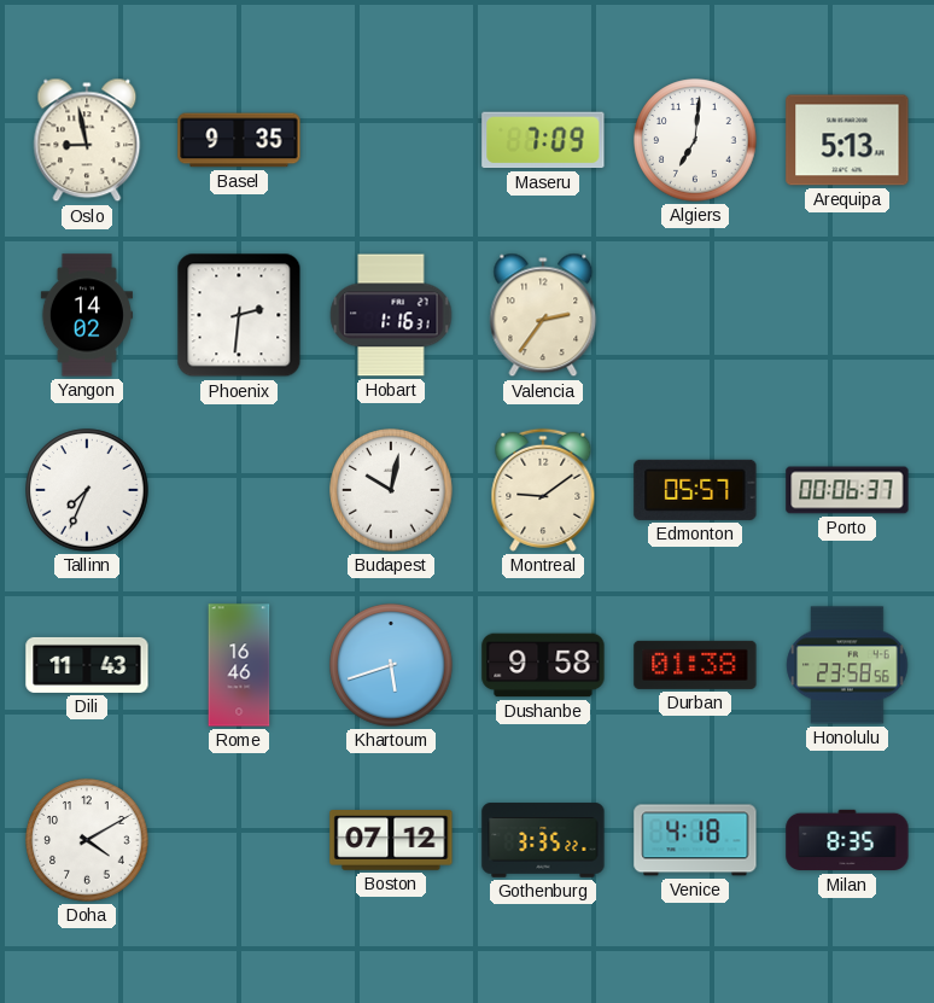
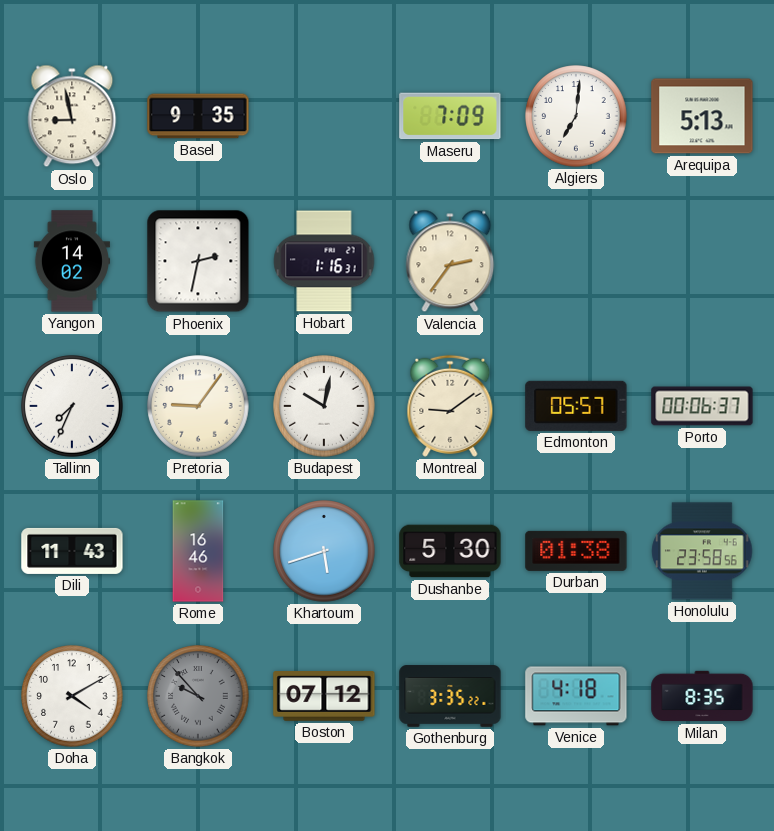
Phoenix: 2:31 -> 2:32 (198, 261)
Pretoria: none -> 9:06 (198, 406)
Dushanbe: 9:58 -> 5:30 (450, 551)
Bangkok: none -> 9:53 (198, 696)
